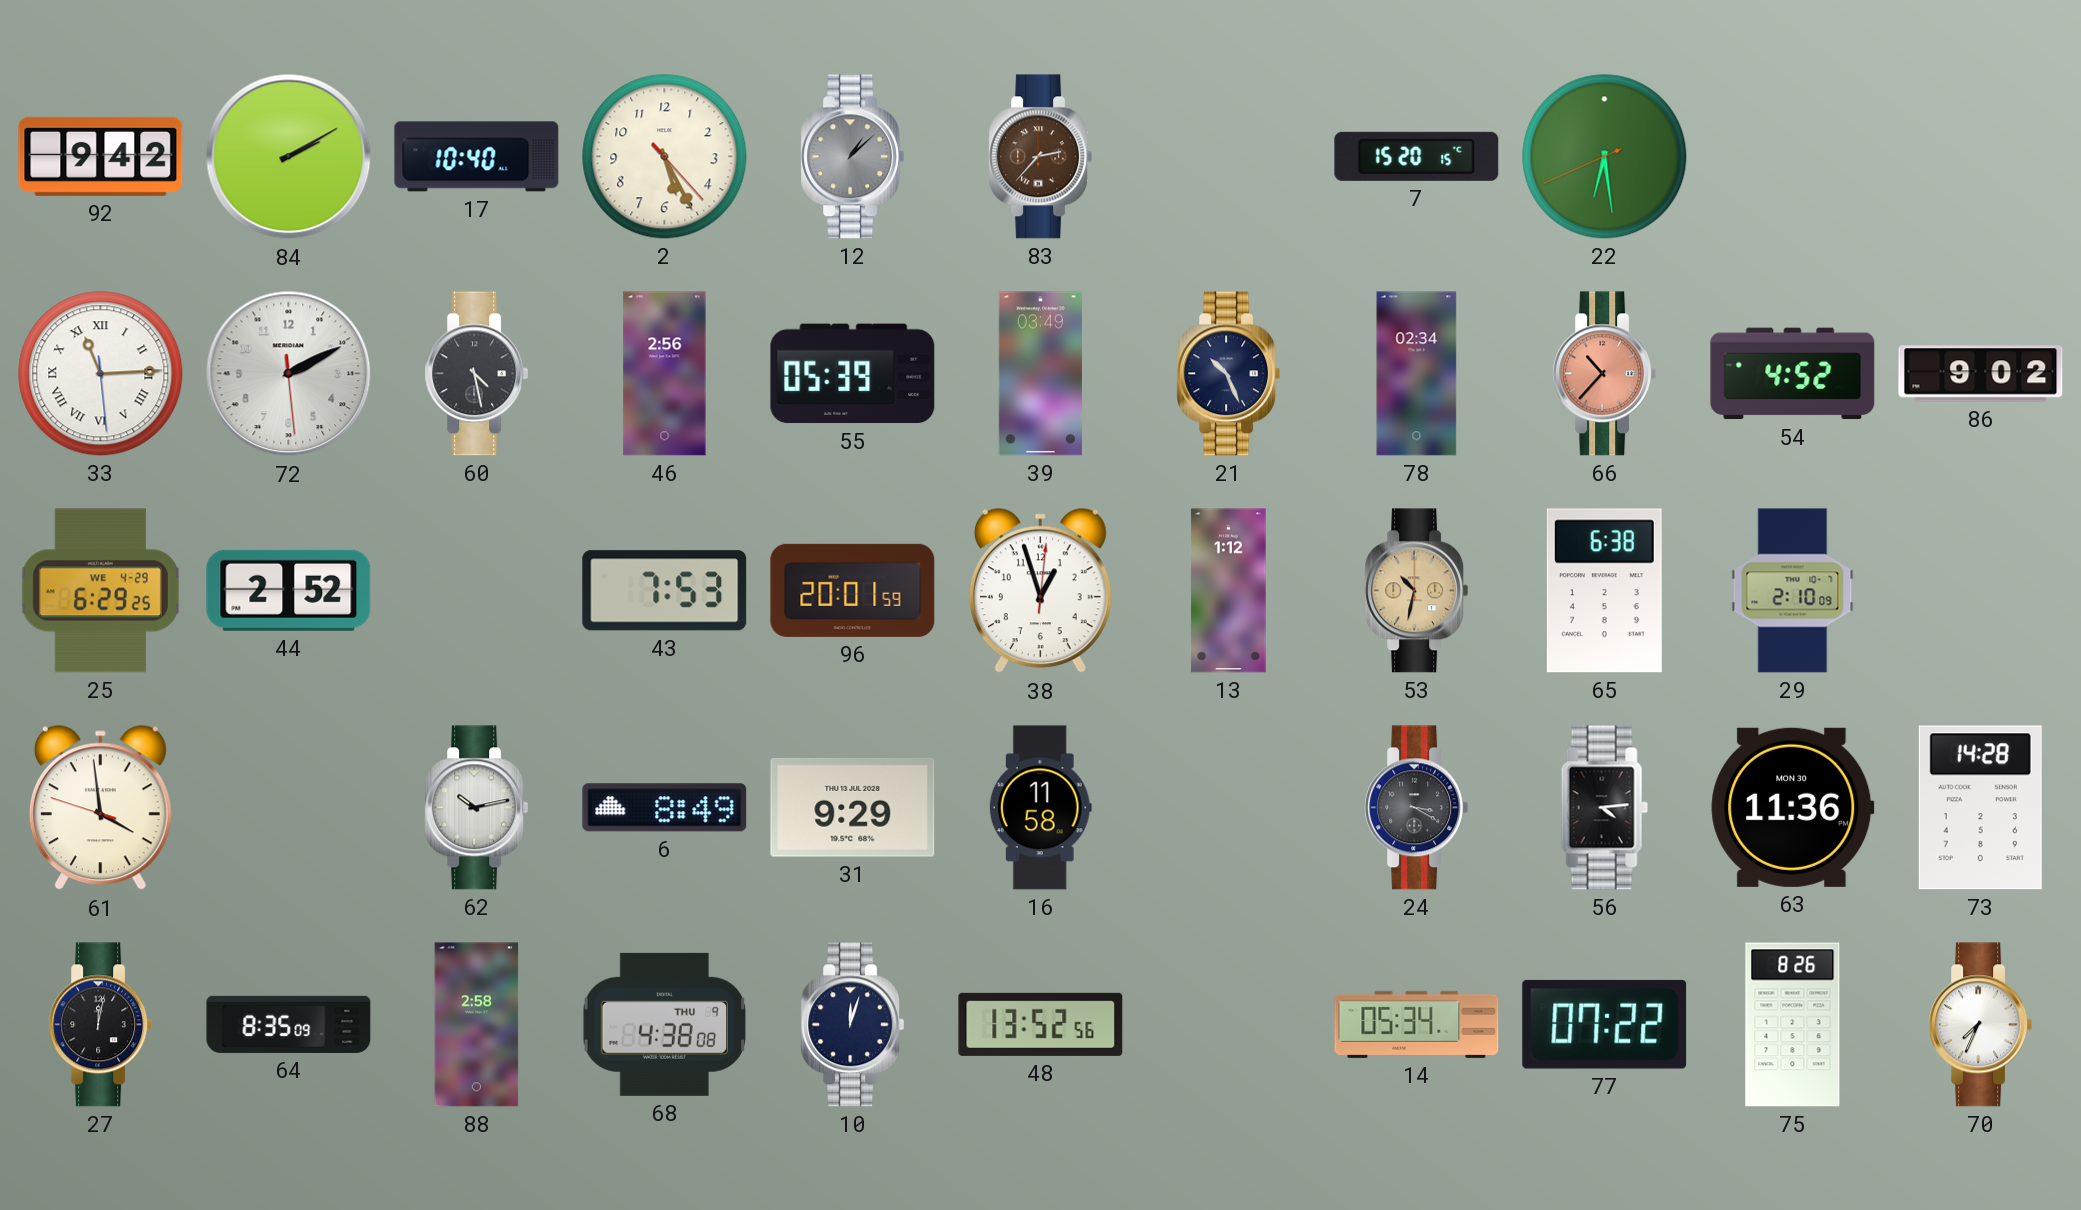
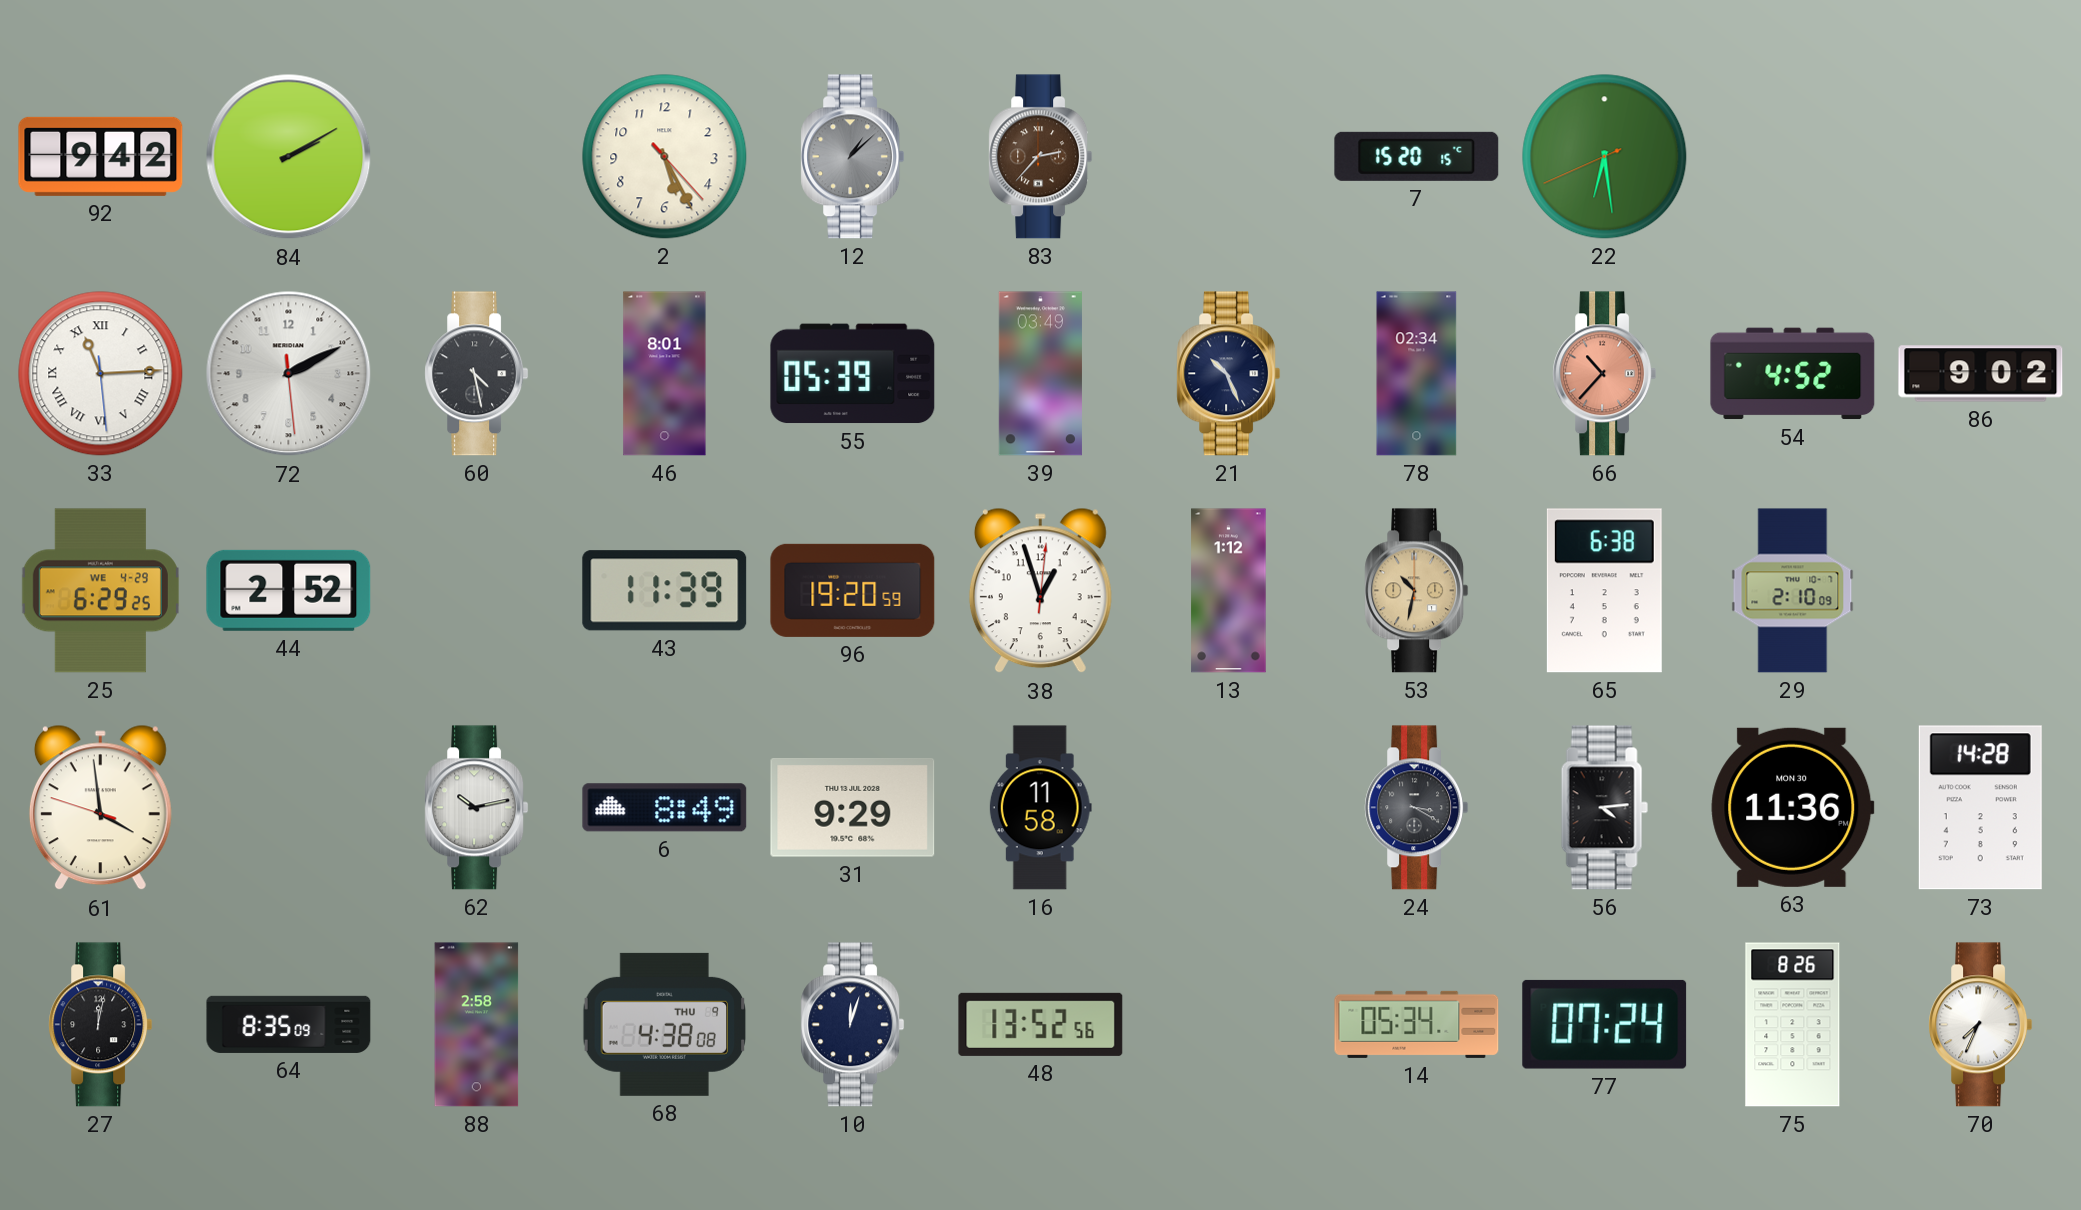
17: 10:40 -> none (477, 157)
46: 2:56 -> 8:01 (665, 374)
43: 7:53 -> 11:39 (665, 591)
96: 20:01 -> 19:20 (853, 590)
77: 07:22 -> 07:24 (1605, 1024)
